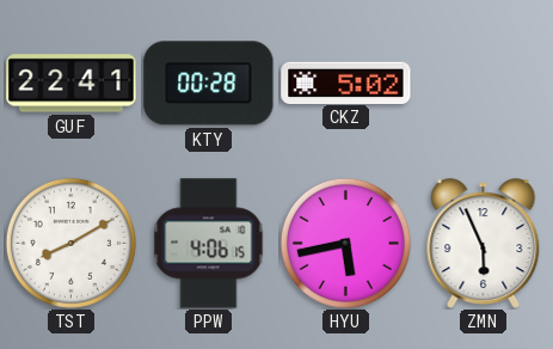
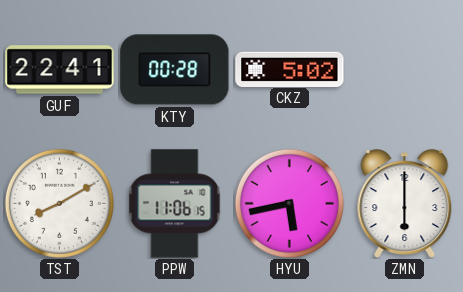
PPW: 4:06 -> 11:06 (175, 204)
ZMN: 5:56 -> 6:00 (405, 204)
